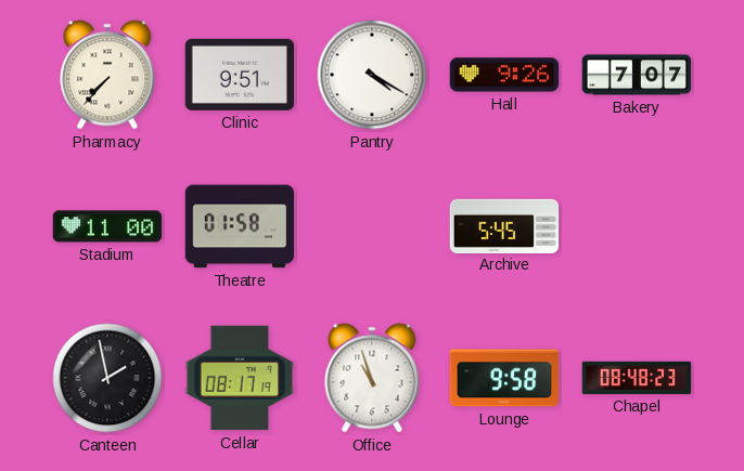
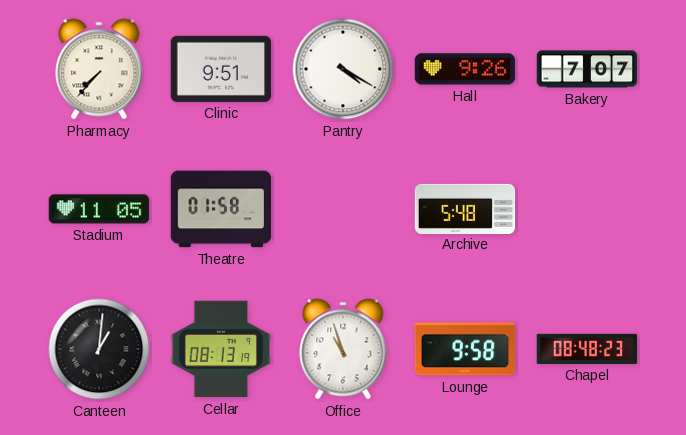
Stadium: 11:00 -> 11:05 (99, 209)
Archive: 5:45 -> 5:48 (465, 208)
Canteen: 1:58 -> 1:01 (99, 349)
Cellar: 08:17 -> 08:13 (221, 349)
